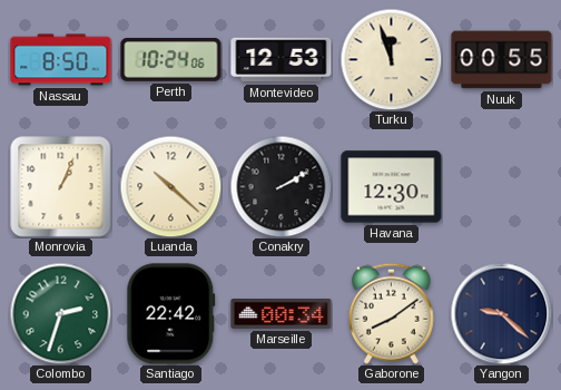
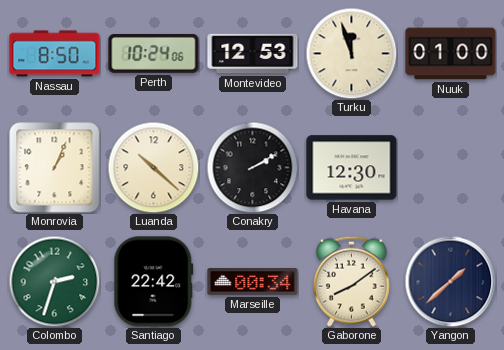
Nuuk: 00:55 -> 01:00 (451, 54)
Yangon: 9:22 -> 1:38 (450, 281)
